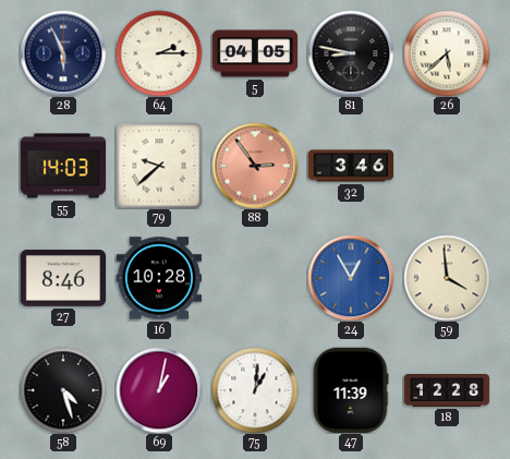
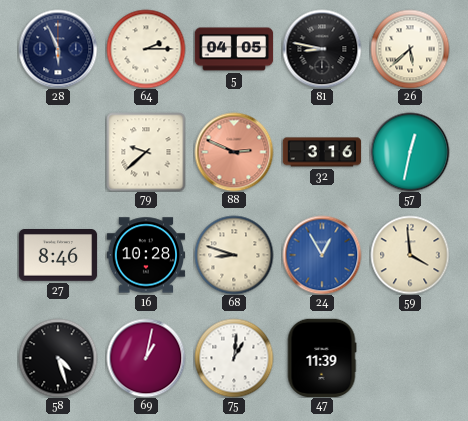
55: 14:03 -> none (63, 166)
88: 2:54 -> 2:49 (234, 152)
32: 3:46 -> 3:16 (322, 152)
57: none -> 12:32 (410, 152)
68: none -> 8:48 (234, 255)
18: 12:28 -> none (447, 391)
